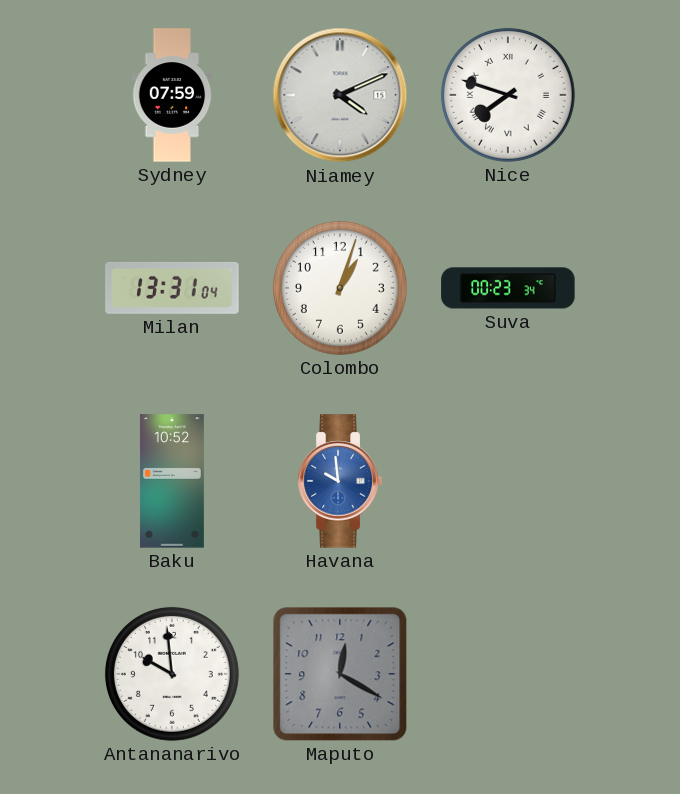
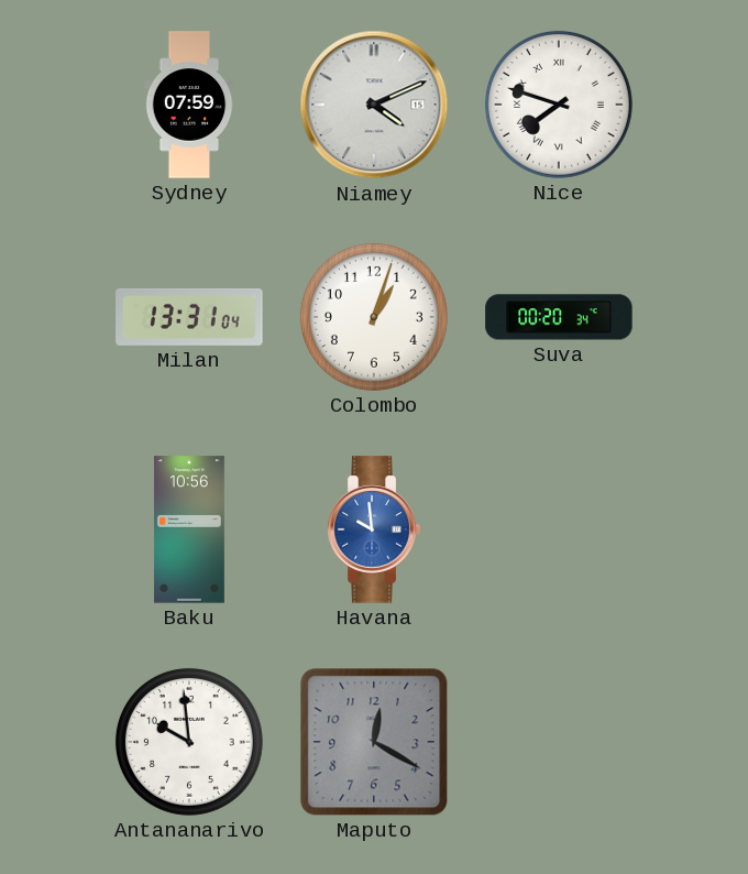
Suva: 00:23 -> 00:20 (559, 317)
Baku: 10:52 -> 10:56 (189, 529)
